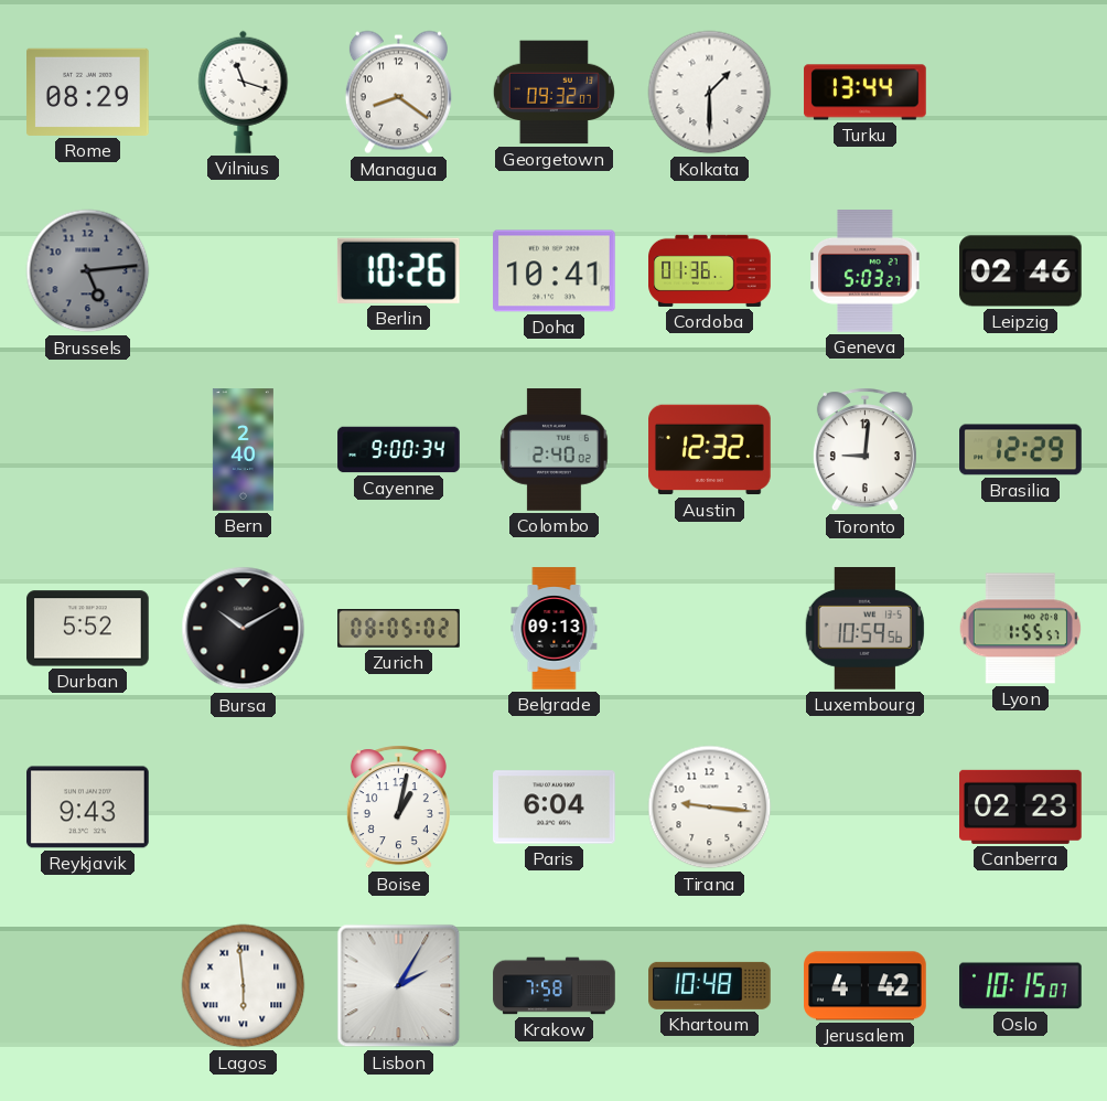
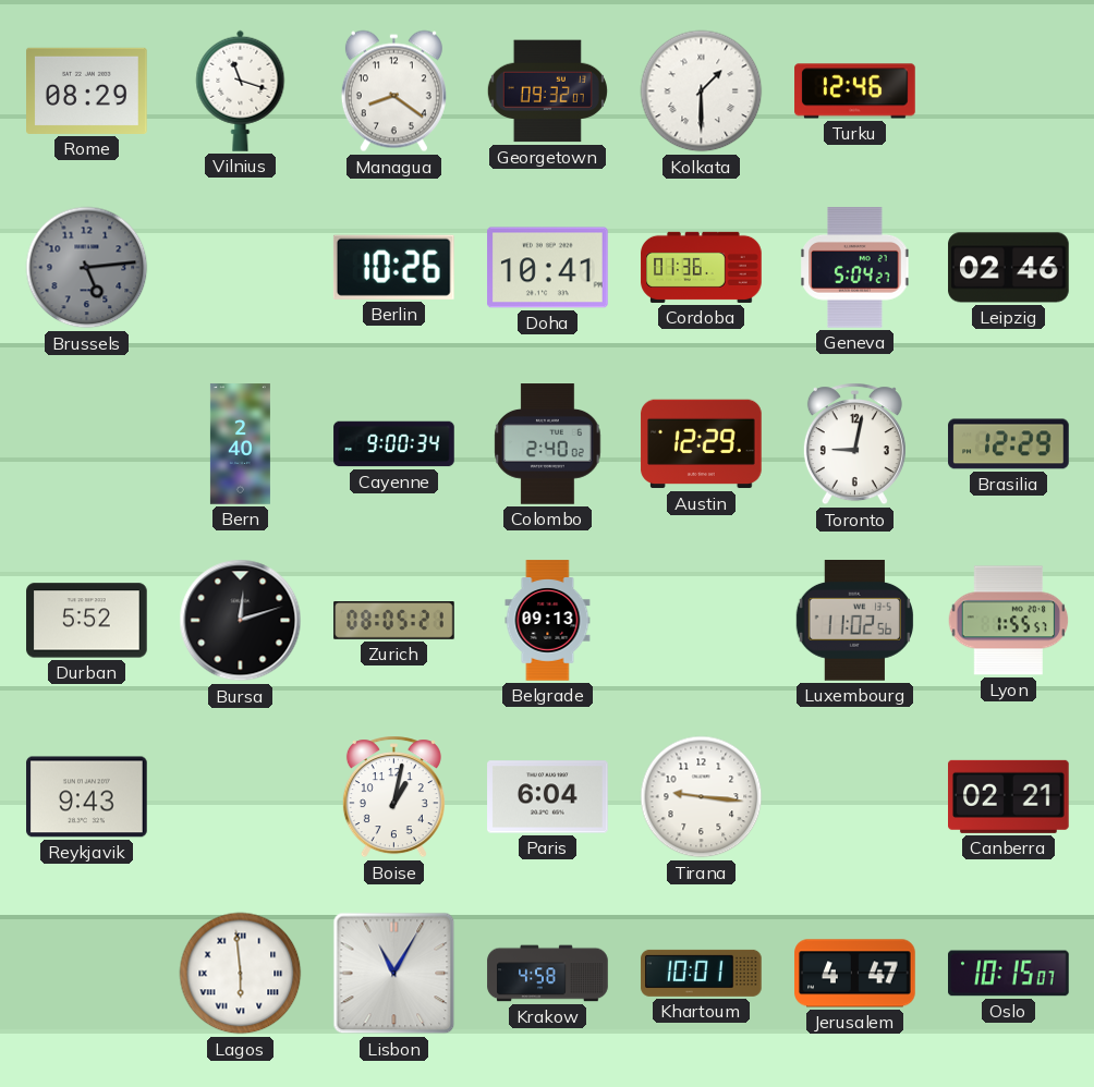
Turku: 13:44 -> 12:46 (855, 91)
Geneva: 5:03 -> 5:04 (855, 268)
Austin: 12:32 -> 12:29 (702, 444)
Toronto: 9:01 -> 9:02 (854, 444)
Bursa: 10:10 -> 12:12 (241, 621)
Zurich: 08:05:02 -> 08:05:21 (394, 621)
Luxembourg: 10:59 -> 11:02 (854, 621)
Canberra: 02:23 -> 02:21 (1009, 796)
Lisbon: 2:05 -> 11:05 (394, 974)
Krakow: 7:58 -> 4:58 (548, 974)
Khartoum: 10:48 -> 10:01 (702, 973)
Jerusalem: 4:42 -> 4:47 (855, 974)
